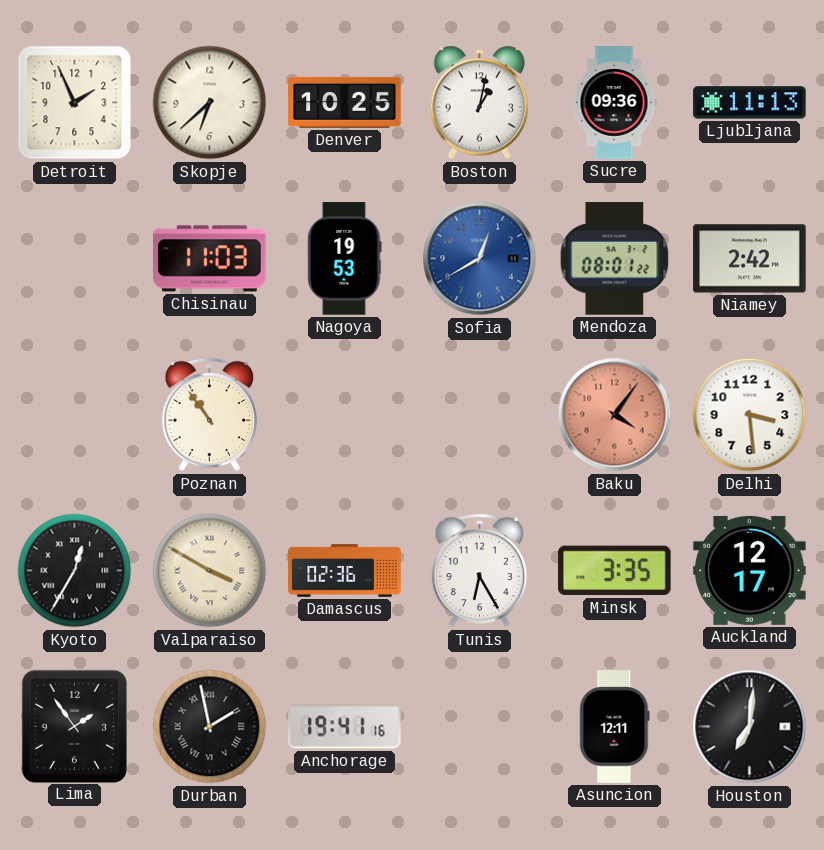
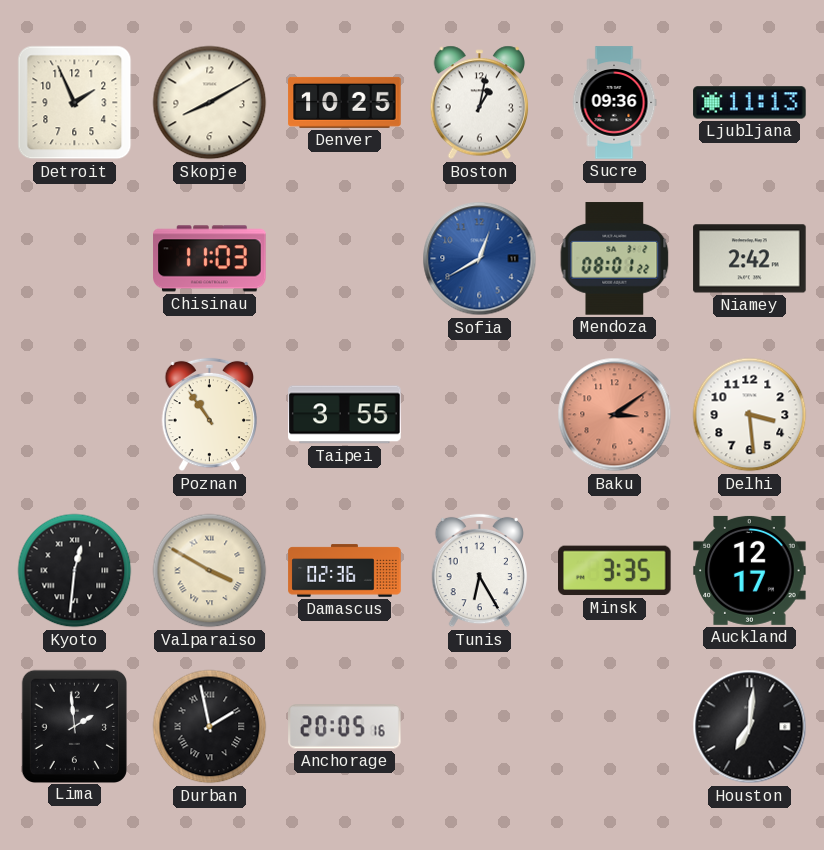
Skopje: 6:38 -> 8:10 (210, 103)
Nagoya: 19:53 -> none (345, 259)
Taipei: none -> 3:55 (345, 415)
Baku: 4:06 -> 3:09 (615, 415)
Kyoto: 12:35 -> 12:31 (75, 571)
Lima: 1:54 -> 1:59 (74, 726)
Anchorage: 19:41 -> 20:05 (345, 727)
Asuncion: 12:11 -> none (615, 727)
